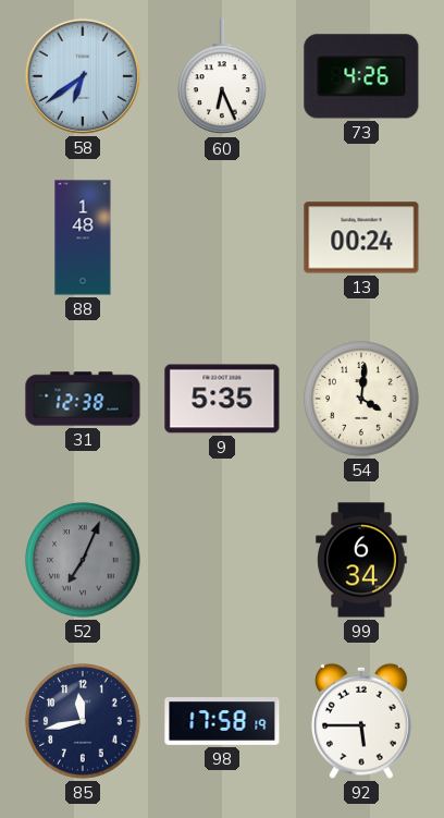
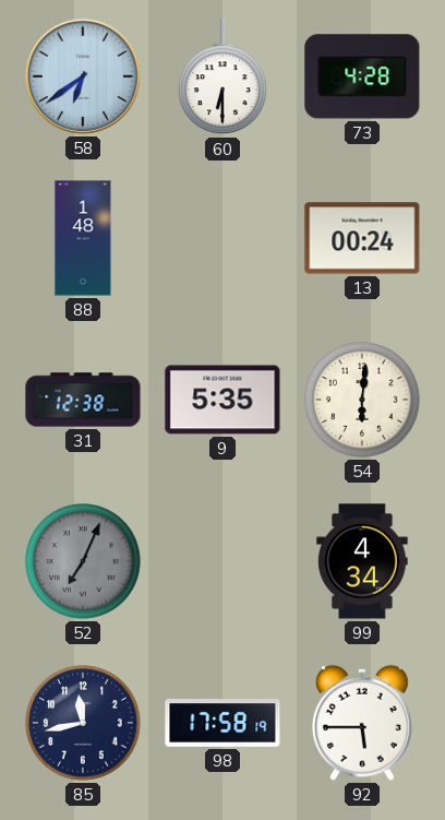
60: 6:26 -> 6:30 (224, 78)
73: 4:26 -> 4:28 (362, 76)
54: 4:01 -> 6:01 (362, 400)
99: 6:34 -> 4:34 (362, 561)
